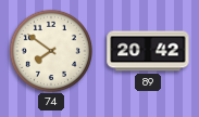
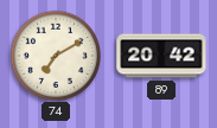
74: 7:51 -> 7:10 (55, 55)
